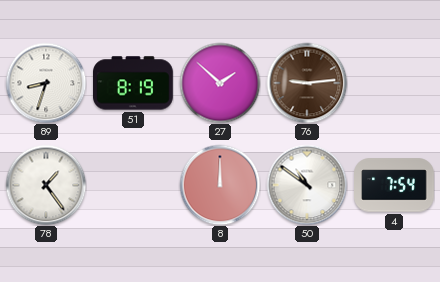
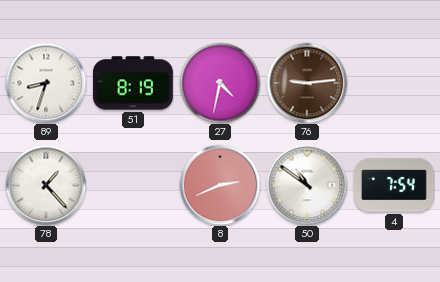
27: 1:52 -> 4:32 (220, 83)
78: 1:24 -> 1:23 (46, 185)
8: 12:00 -> 2:41 (220, 185)
